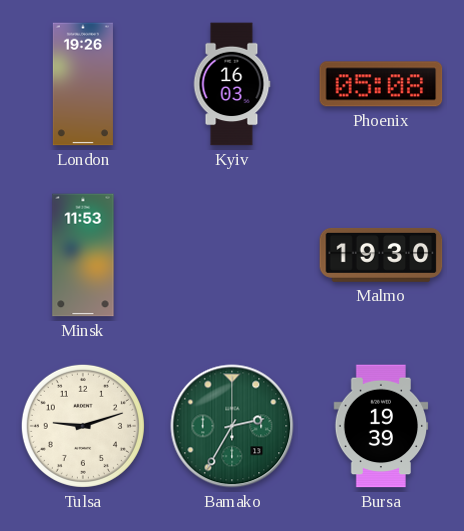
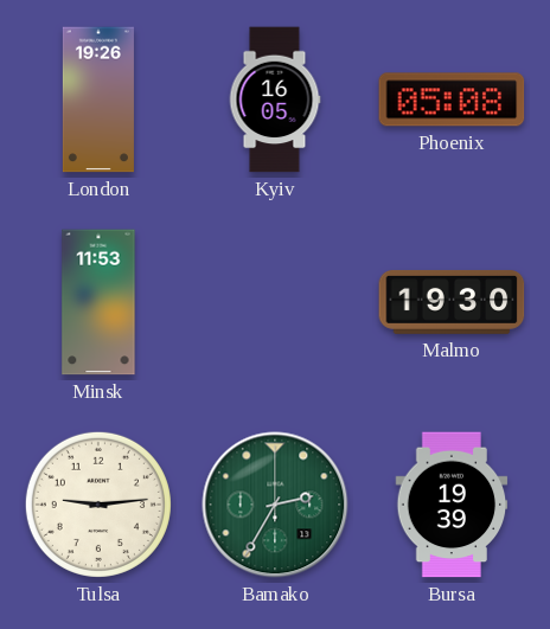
Kyiv: 16:03 -> 16:05 (275, 100)
Tulsa: 9:12 -> 9:14 (98, 505)
